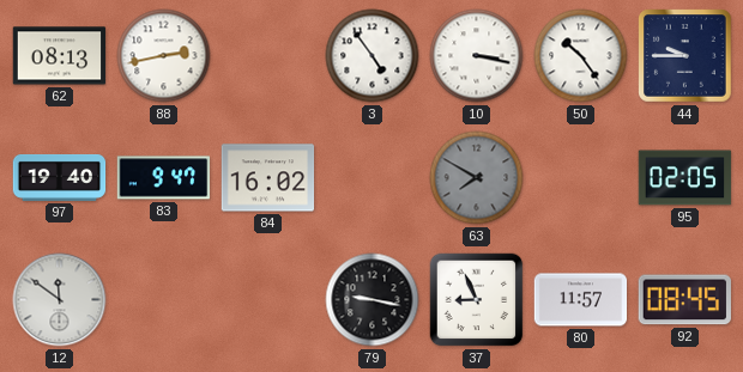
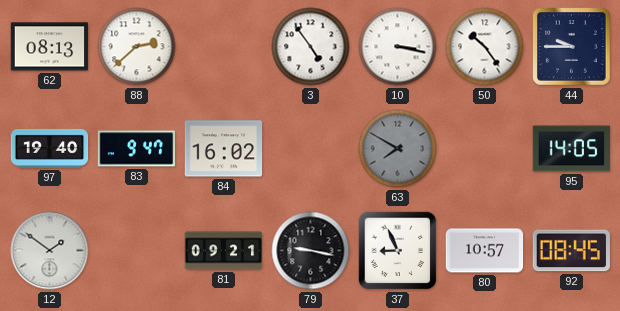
88: 2:43 -> 2:38 (137, 47)
95: 02:05 -> 14:05 (572, 149)
12: 11:51 -> 1:51 (50, 251)
81: none -> 09:21 (224, 251)
80: 11:57 -> 10:57 (485, 251)
